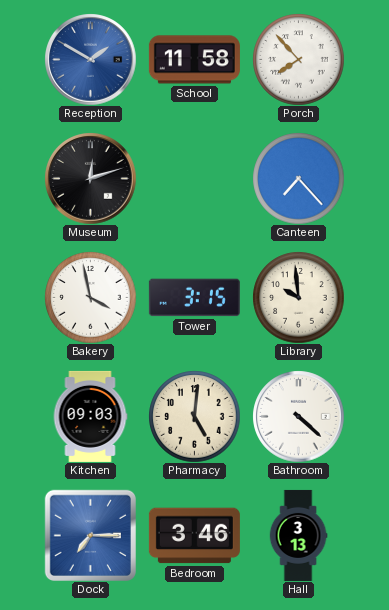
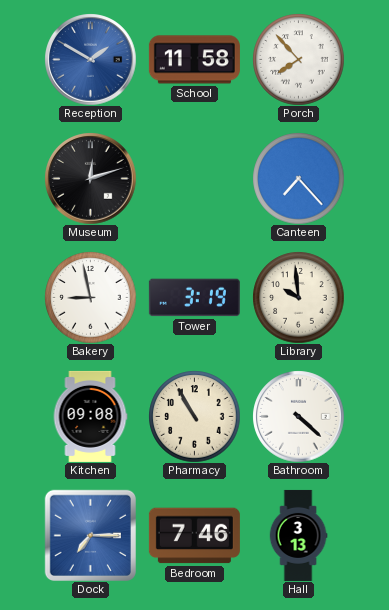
Bakery: 3:58 -> 8:58 (90, 297)
Tower: 3:15 -> 3:19 (194, 298)
Kitchen: 09:03 -> 09:08 (90, 416)
Pharmacy: 5:01 -> 10:55 (194, 416)
Bedroom: 3:46 -> 7:46 (194, 536)
